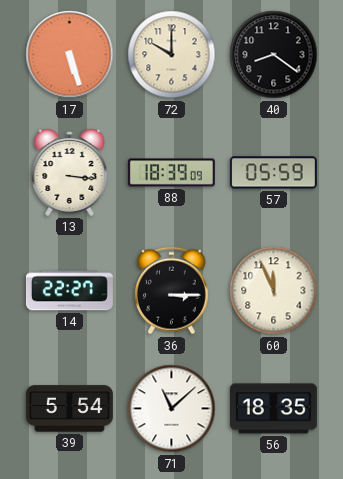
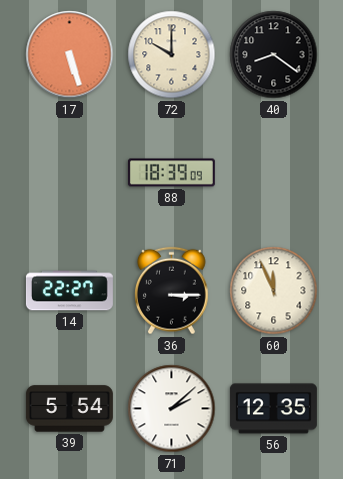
13: 3:16 -> none (70, 173)
57: 05:59 -> none (273, 173)
71: 11:08 -> 2:08 (172, 409)
56: 18:35 -> 12:35 (273, 409)
